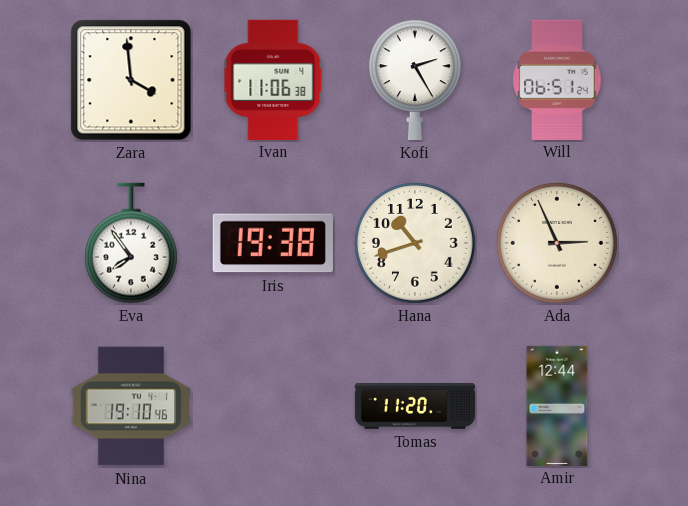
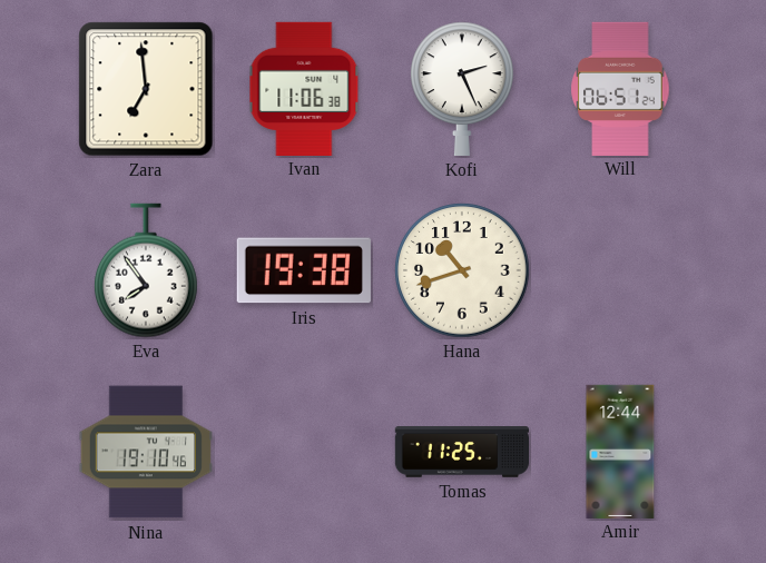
Zara: 3:59 -> 6:59 (146, 89)
Kofi: 2:25 -> 2:26 (463, 89)
Ada: 2:56 -> none (557, 243)
Tomas: 11:20 -> 11:25 (462, 453)
